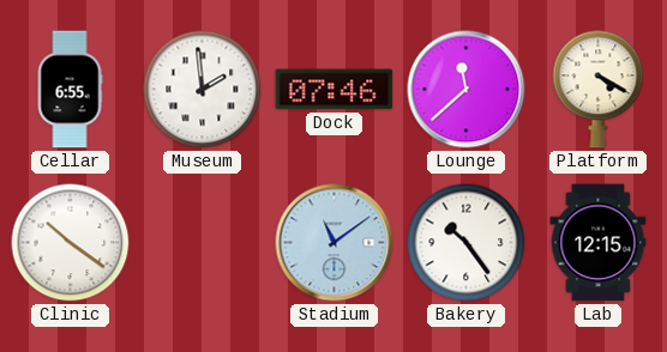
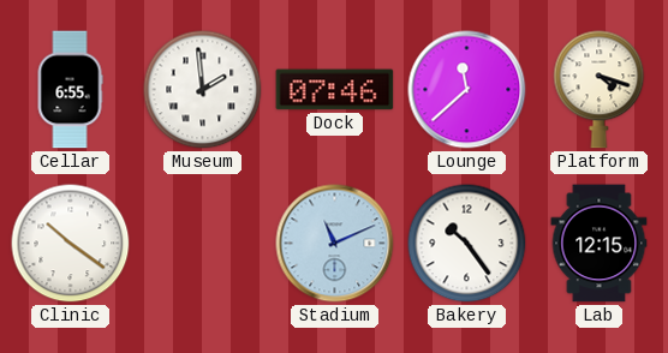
Platform: 4:20 -> 4:18 (600, 90)
Stadium: 11:09 -> 11:11 (335, 244)
